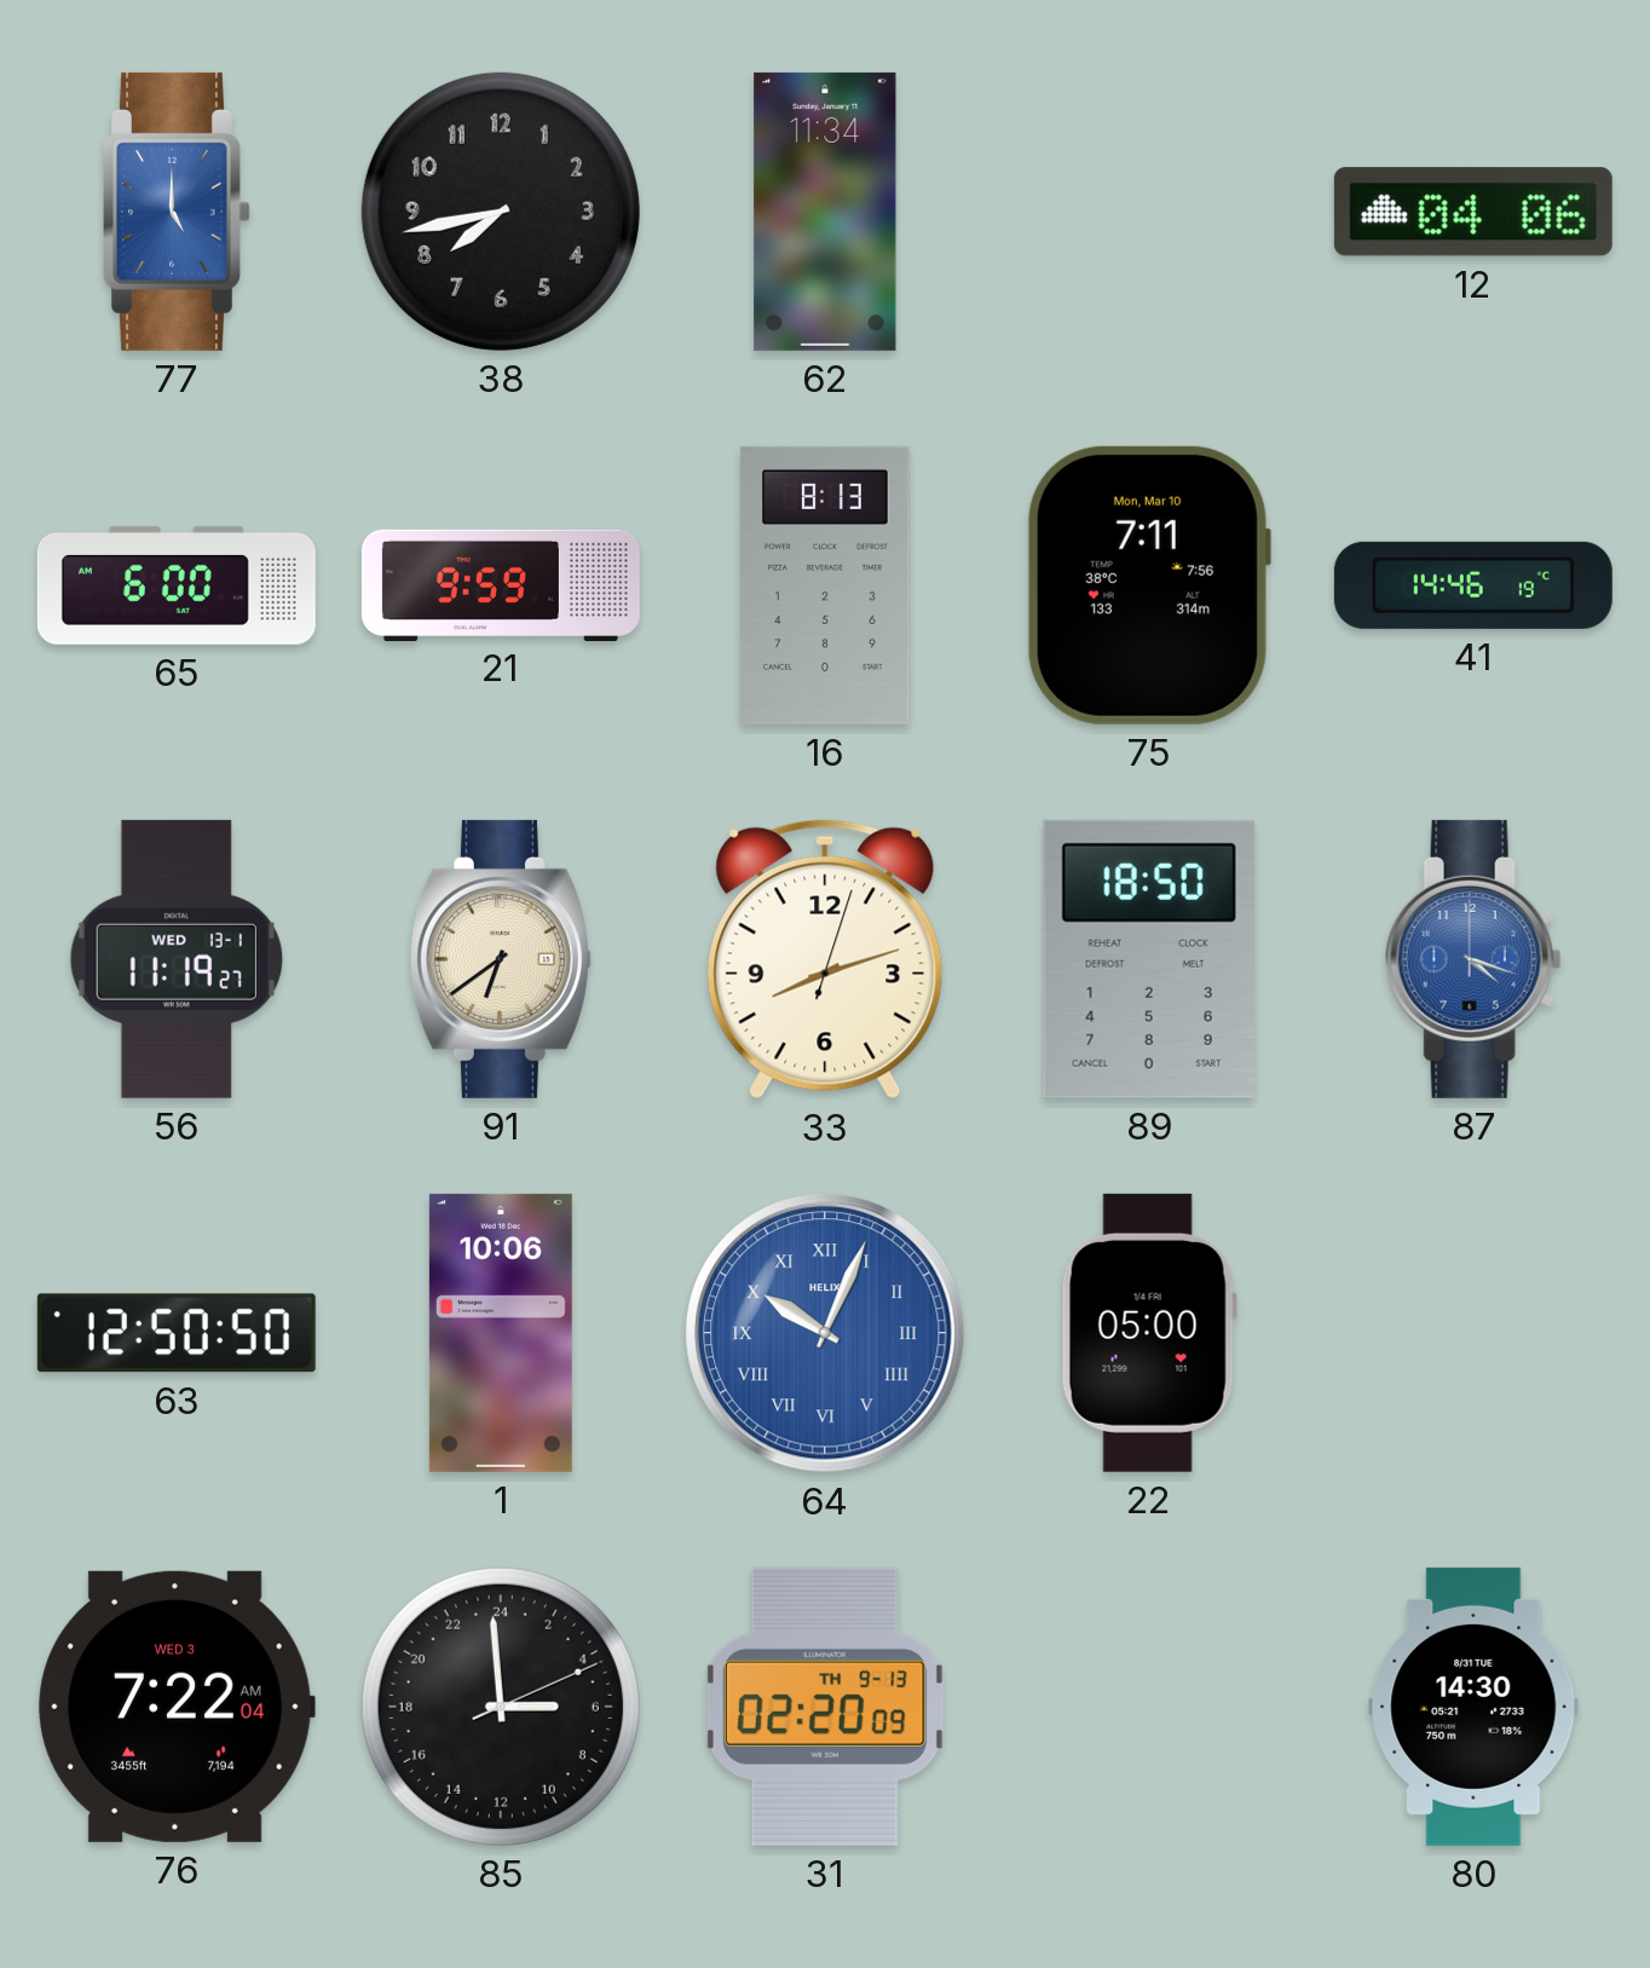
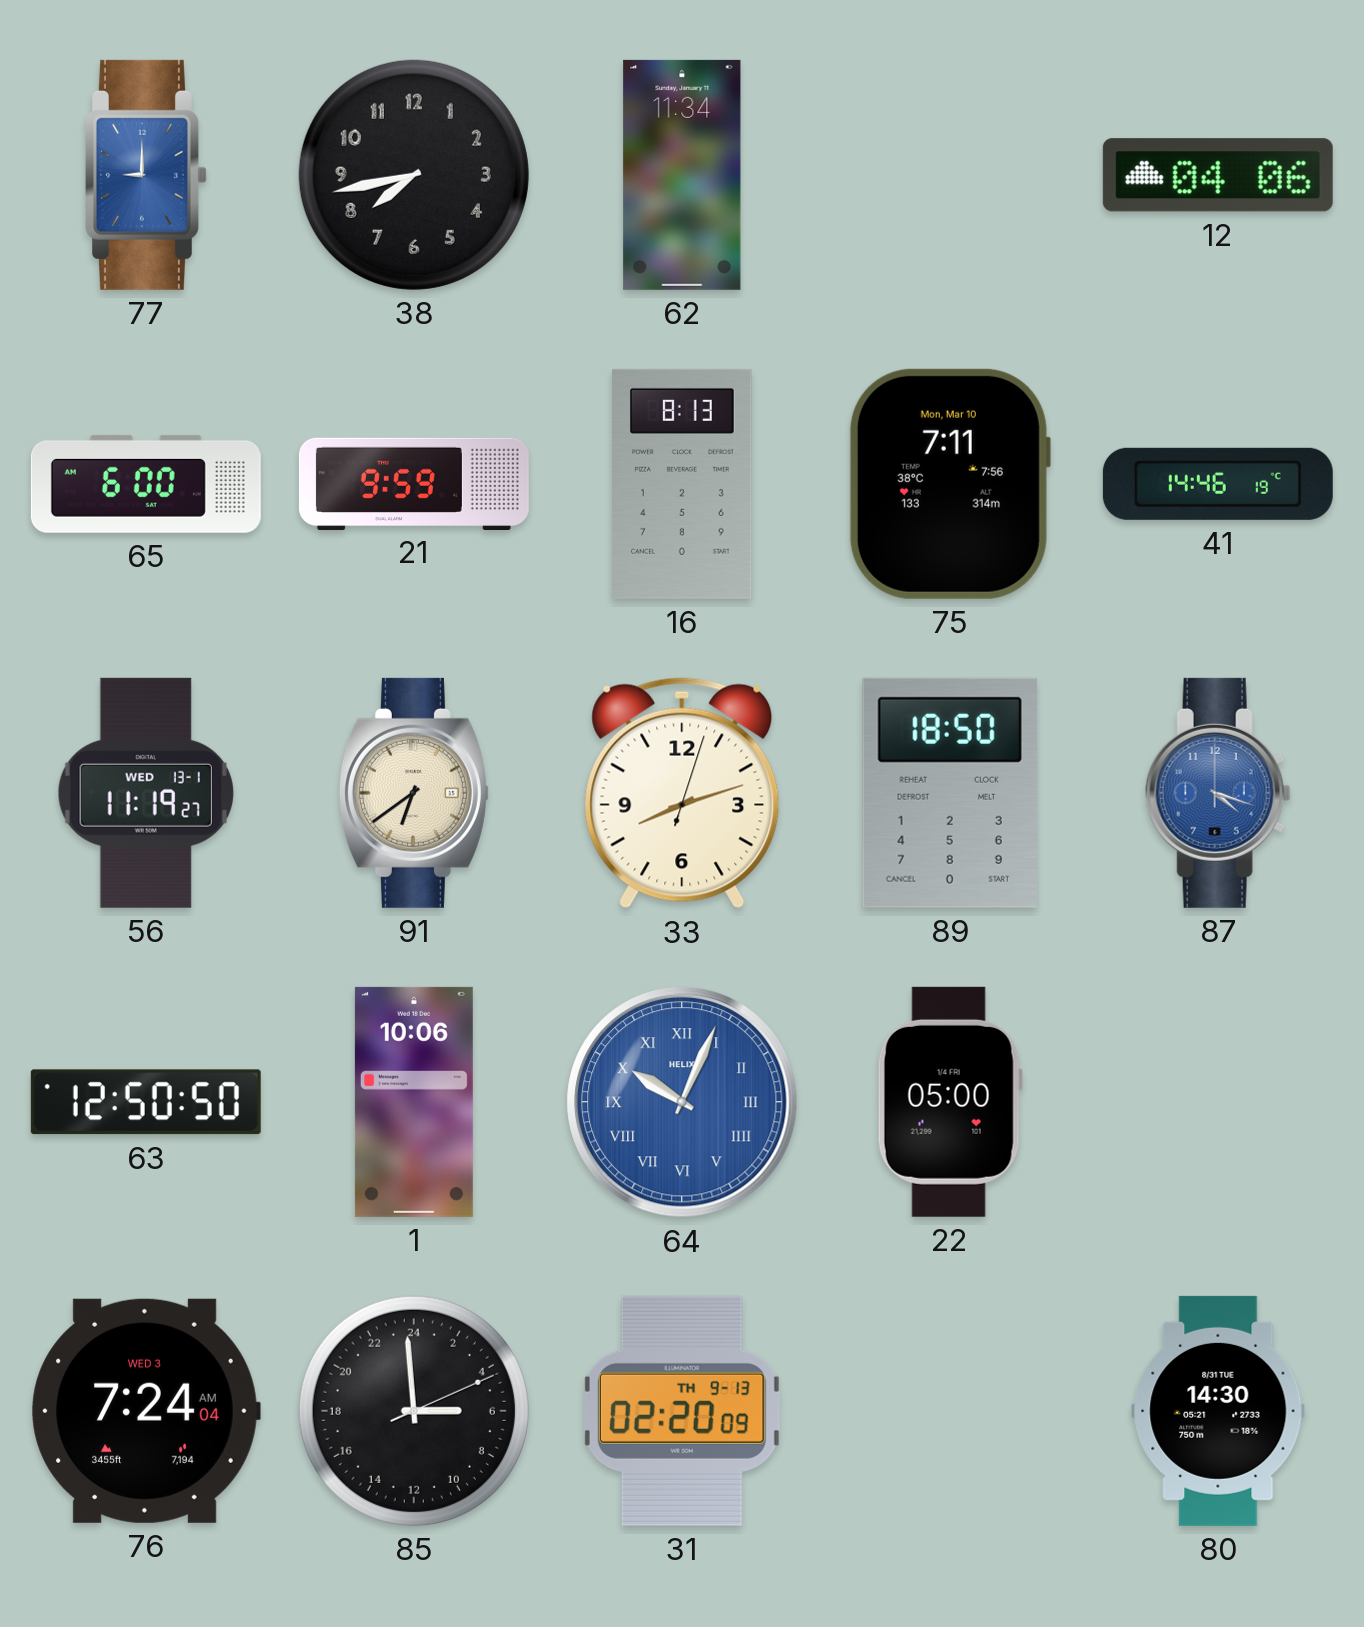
77: 5:00 -> 9:00 (147, 175)
76: 7:22 -> 7:24 (146, 1411)
